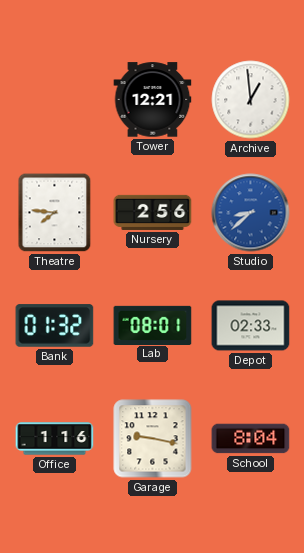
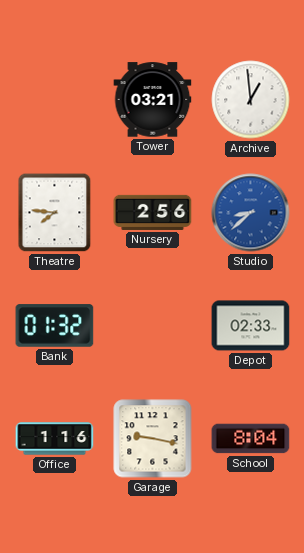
Tower: 12:21 -> 03:21 (153, 100)
Lab: 08:01 -> none (153, 325)
